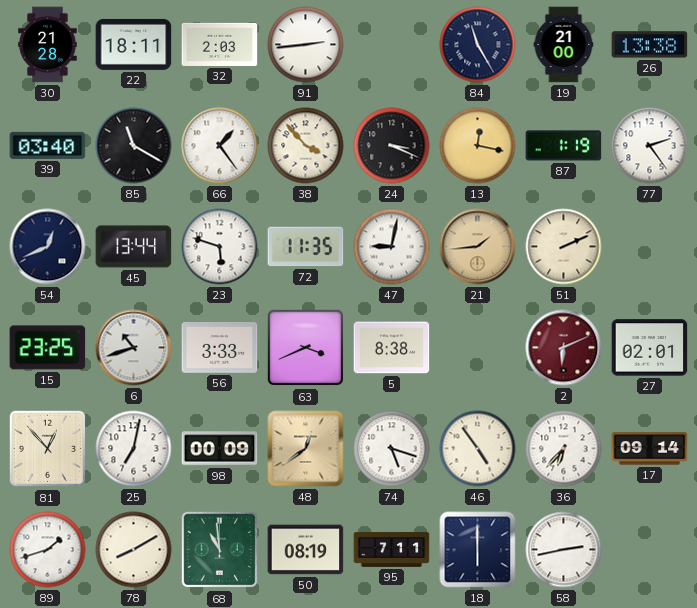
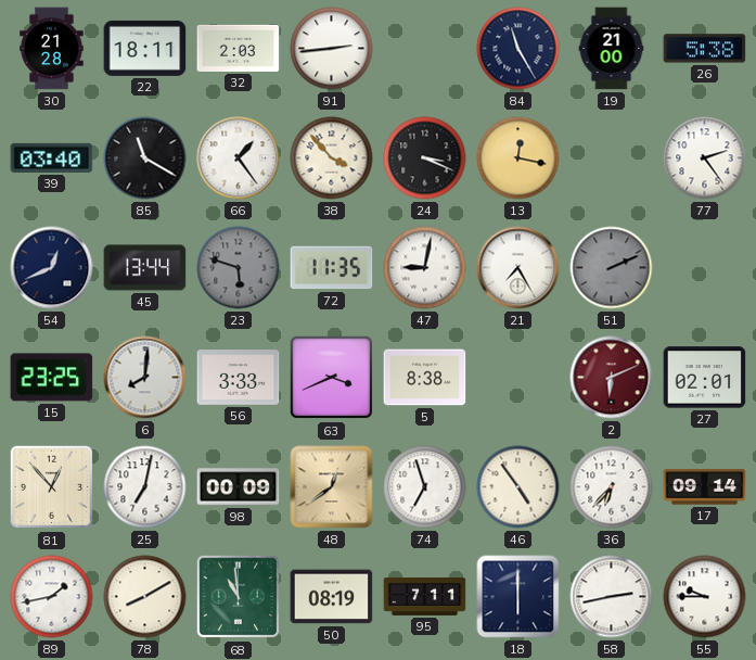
26: 13:38 -> 5:38 (705, 49)
87: 1:19 -> none (564, 146)
23 dial: white -> grey (239, 268)
21: 1:44 -> 7:25 (518, 268)
21 dial: champagne -> white (518, 268)
51 dial: cream -> grey (612, 268)
6: 10:42 -> 8:01 (145, 378)
74: 5:18 -> 6:57 (425, 487)
89: 1:42 -> 1:43 (52, 597)
55: none -> 9:45 (705, 597)
